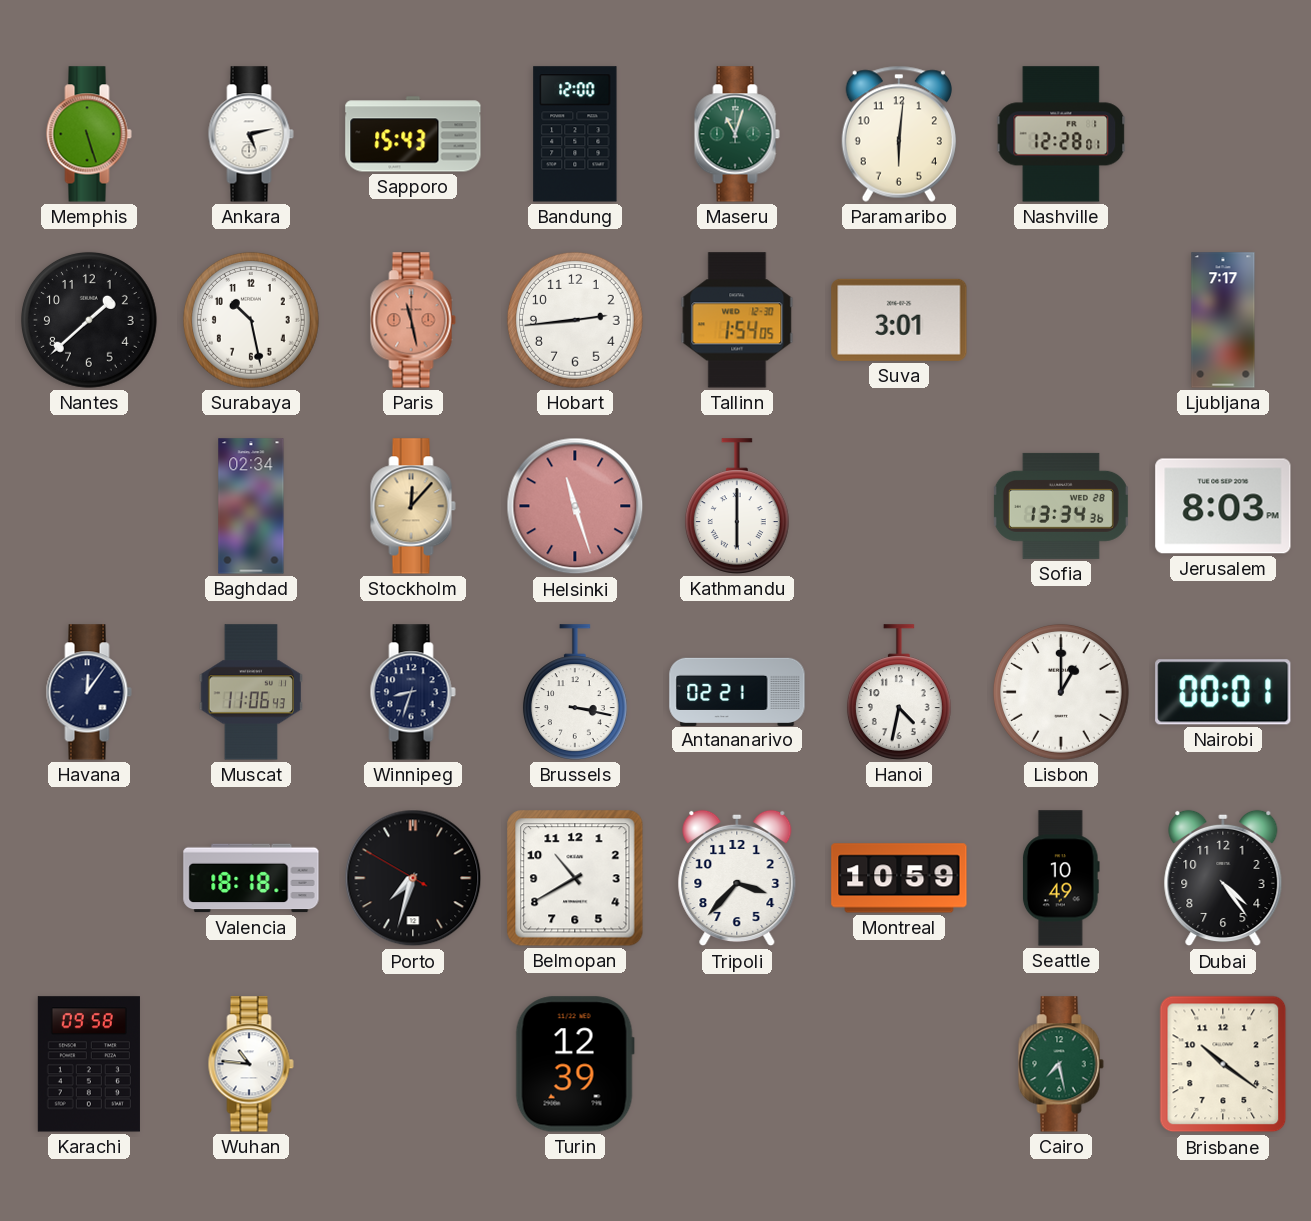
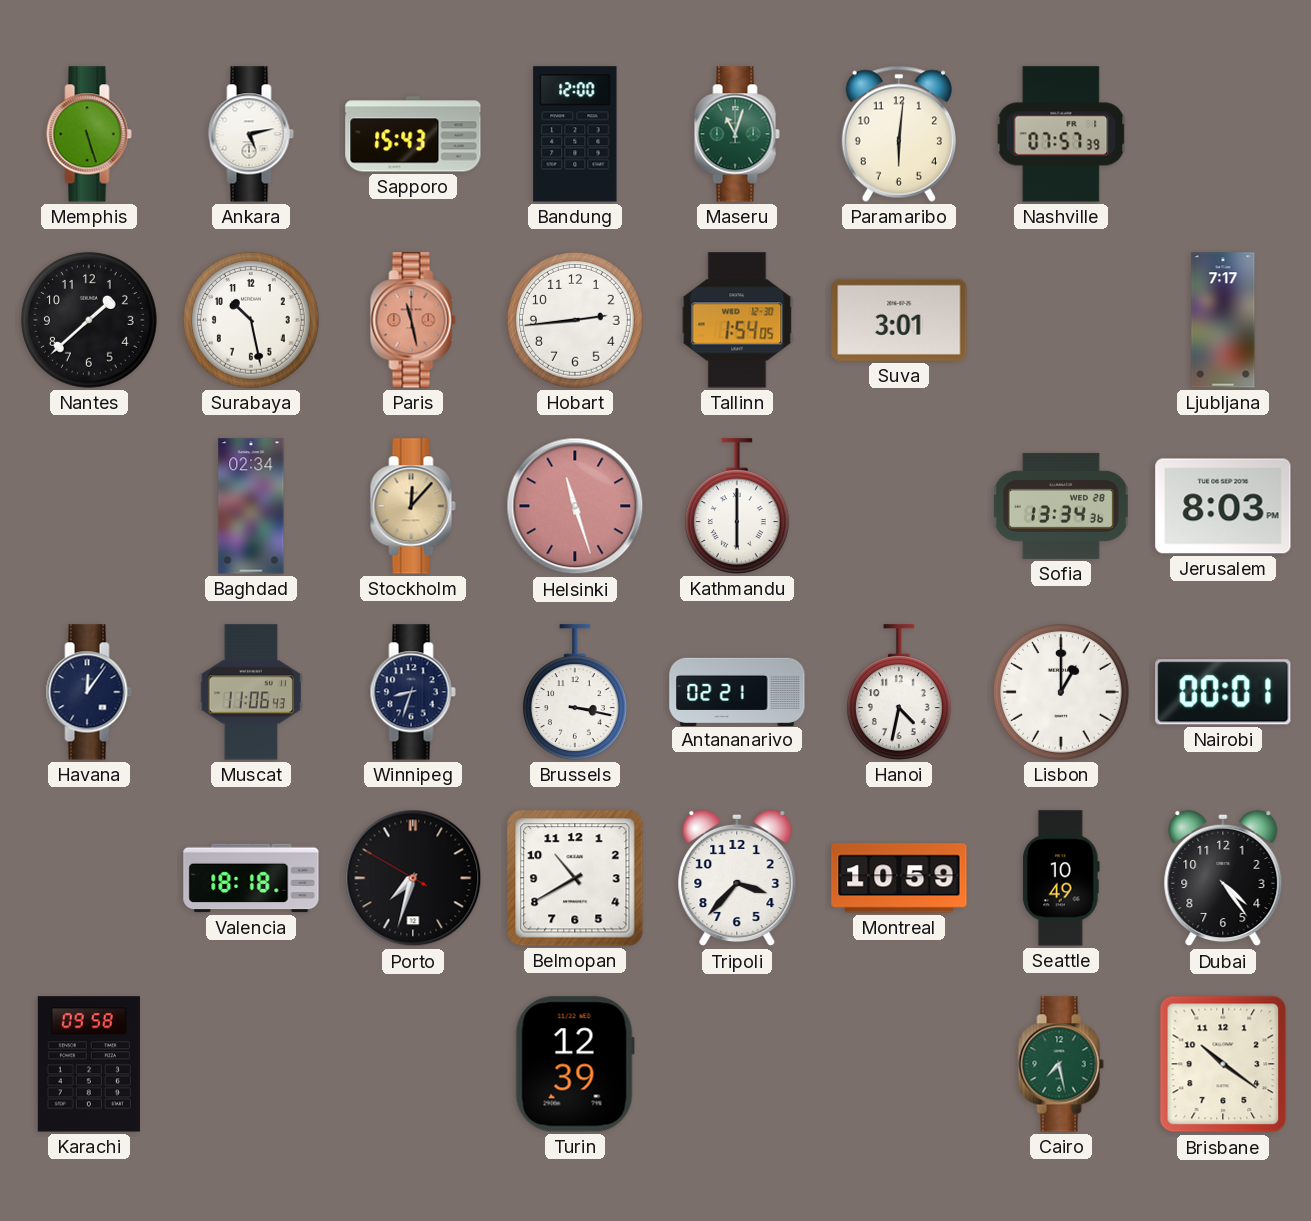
Nashville: 12:28 -> 07:57 (1061, 134)
Wuhan: 10:46 -> none (251, 1064)
